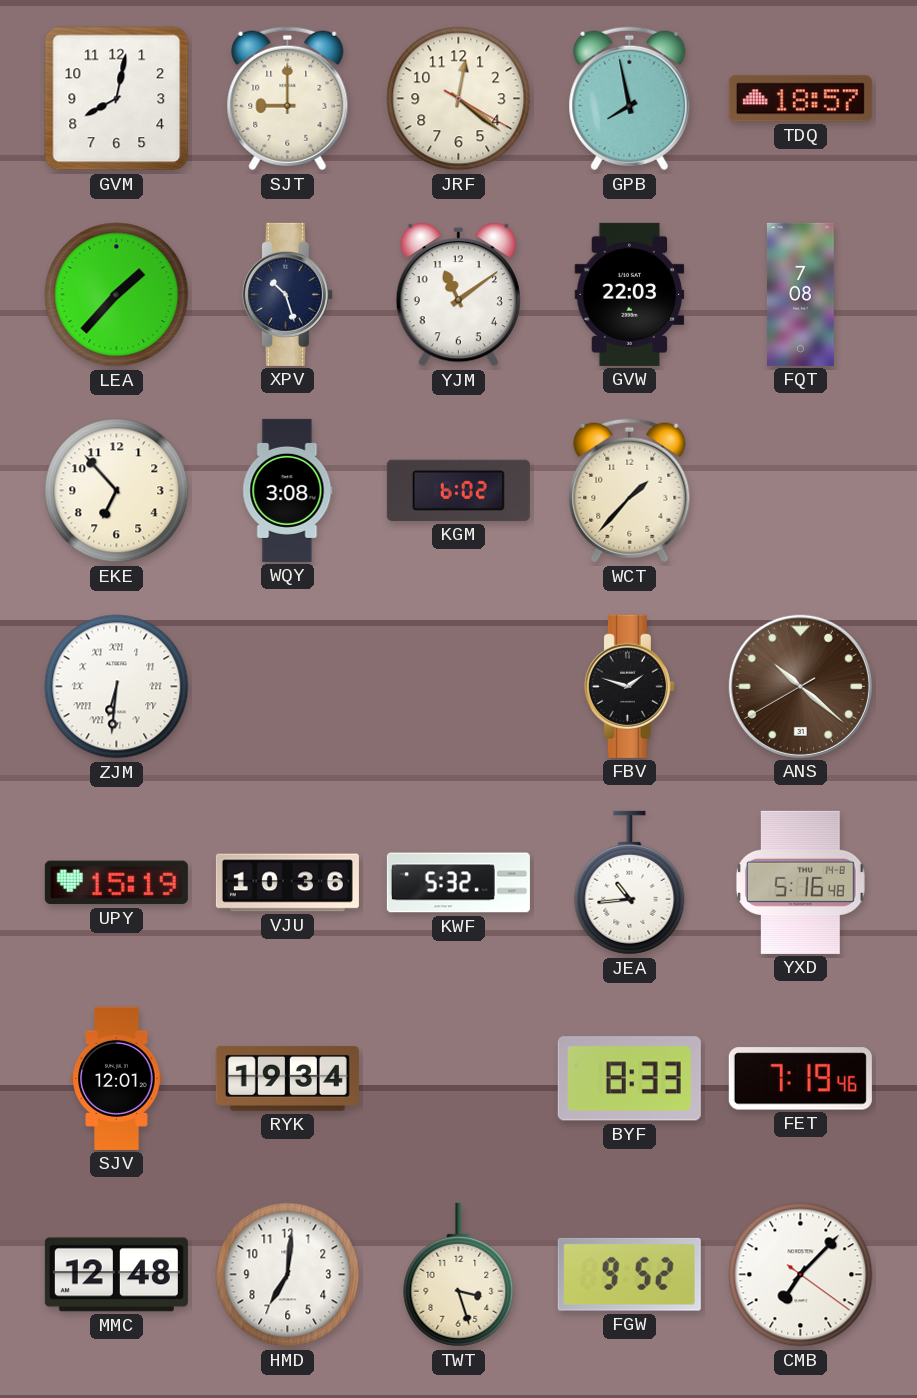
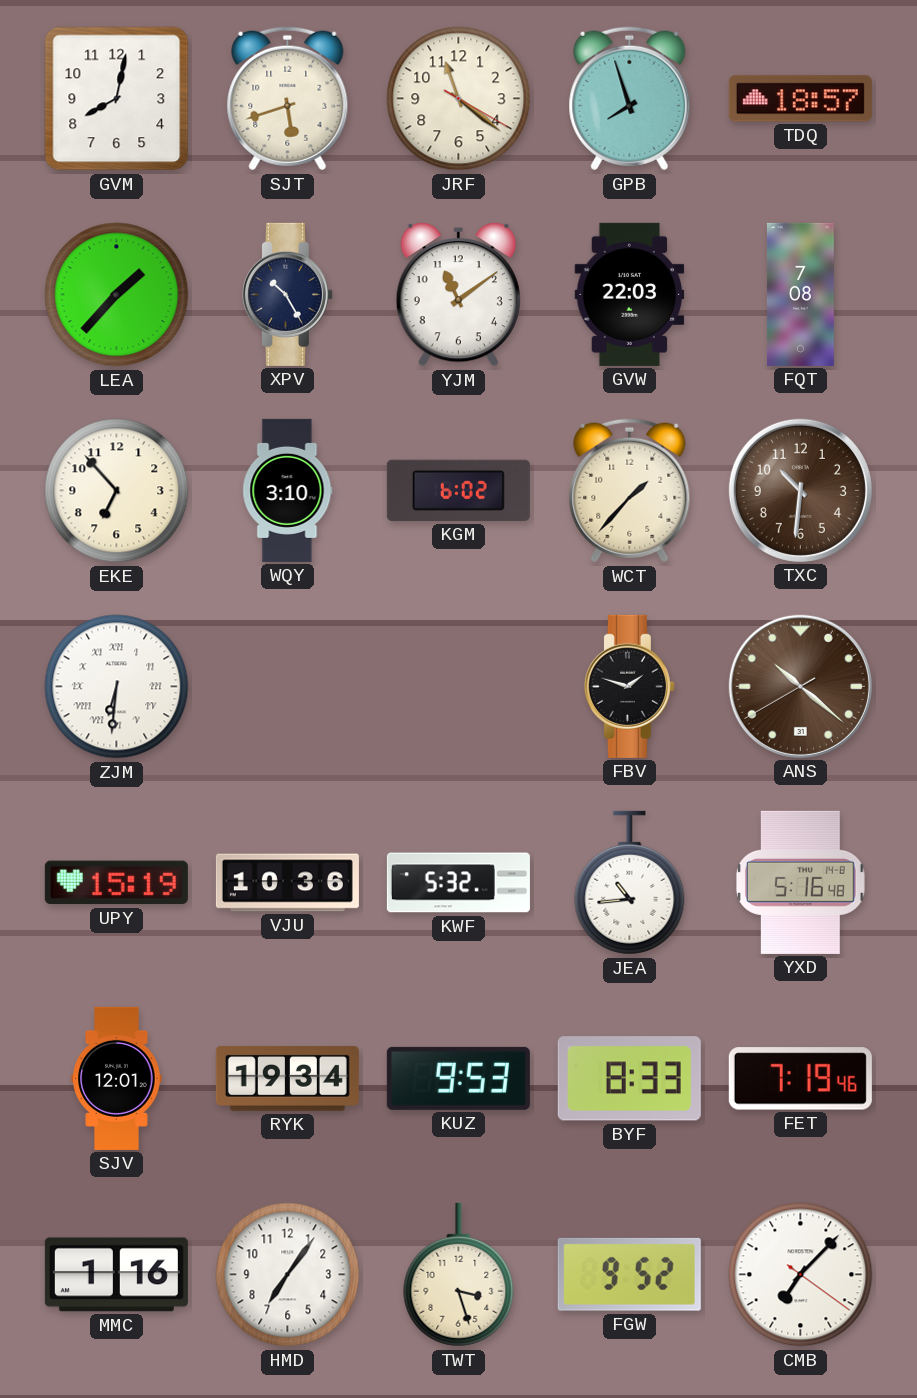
SJT: 9:00 -> 5:42 (288, 99)
JRF: 12:21 -> 11:21 (459, 99)
GPB: 7:58 -> 7:57 (630, 99)
XPV: 10:27 -> 10:25 (287, 294)
WQY: 3:08 -> 3:10 (288, 490)
TXC: none -> 10:31 (800, 490)
KUZ: none -> 9:53 (458, 1078)
MMC: 12:48 -> 1:16 (116, 1275)
HMD: 7:01 -> 7:06 (288, 1275)
